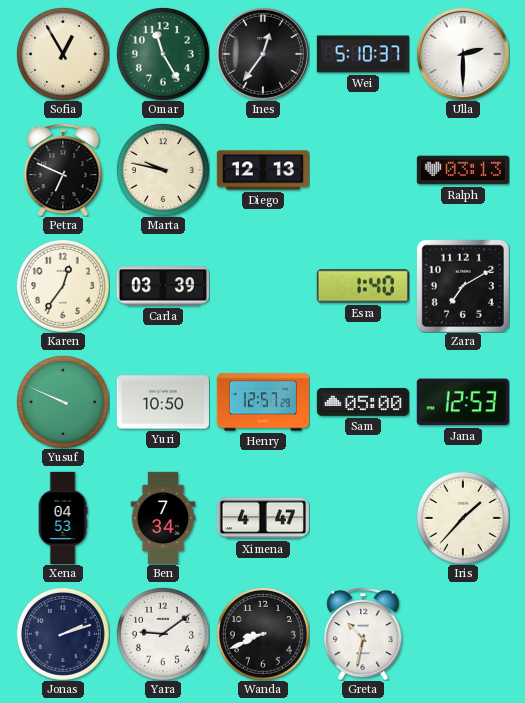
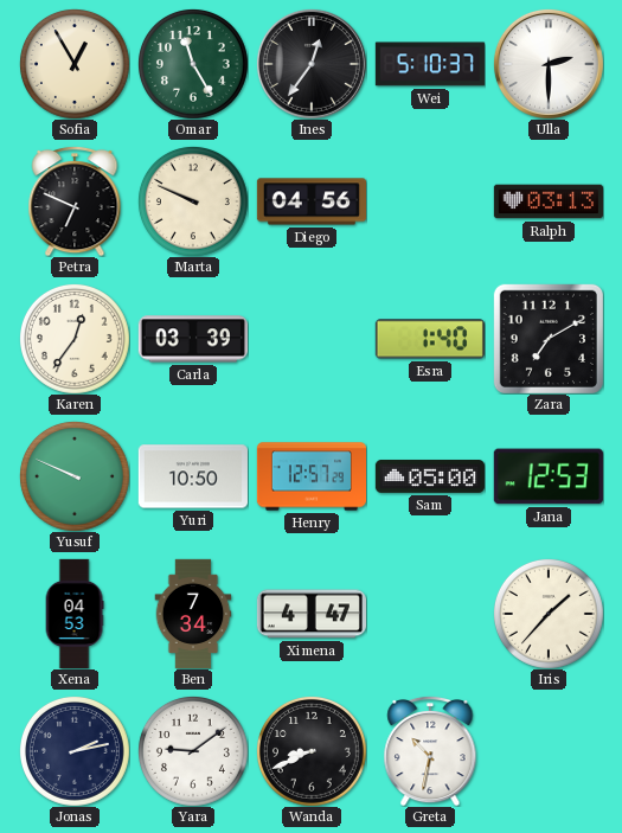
Marta: 9:47 -> 9:49 (193, 201)
Diego: 12:13 -> 04:56 (310, 201)
Jonas: 2:12 -> 2:13 (75, 751)
